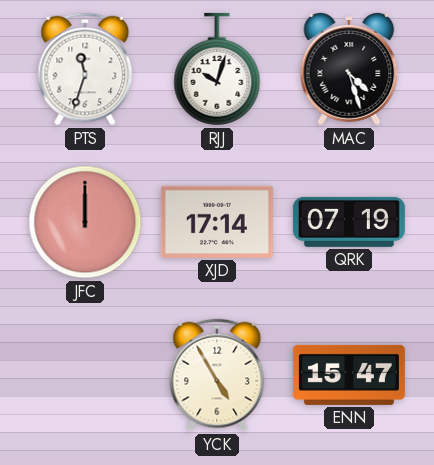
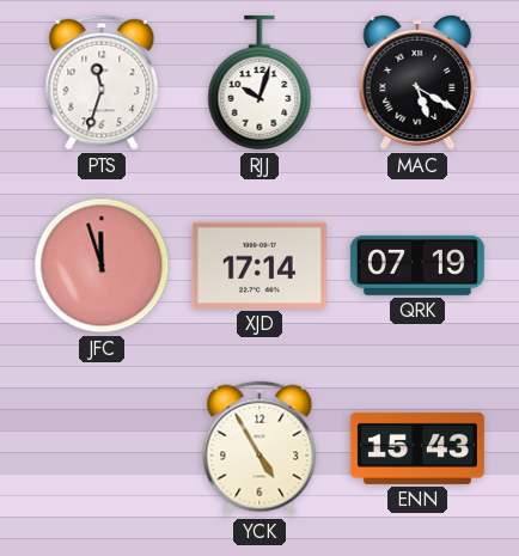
MAC: 4:27 -> 5:20 (417, 83)
JFC: 12:00 -> 11:57 (102, 265)
ENN: 15:47 -> 15:43 (417, 448)
